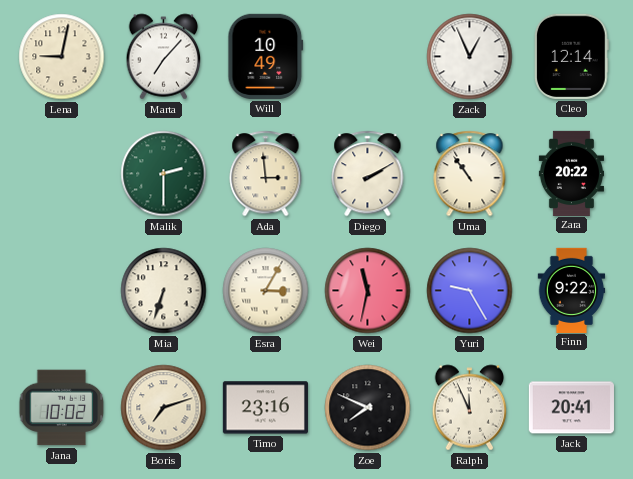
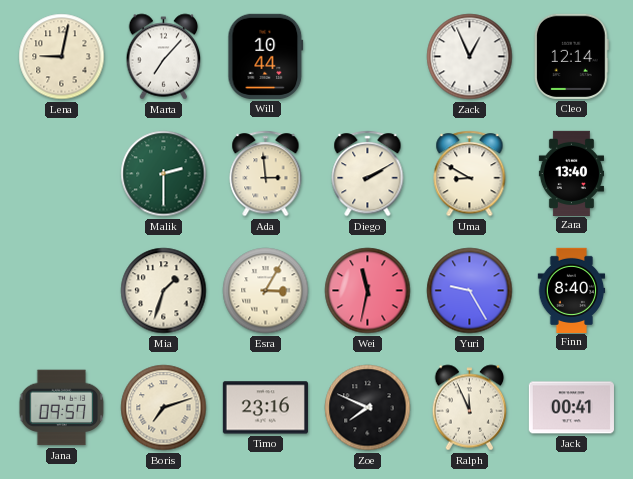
Will: 10:49 -> 10:44 (266, 56)
Uma: 10:54 -> 8:50 (470, 174)
Zara: 20:22 -> 13:40 (571, 173)
Mia: 6:33 -> 1:33 (164, 291)
Finn: 9:22 -> 8:40 (572, 290)
Jana: 10:02 -> 09:57 (62, 408)
Jack: 20:41 -> 00:41 (571, 408)
